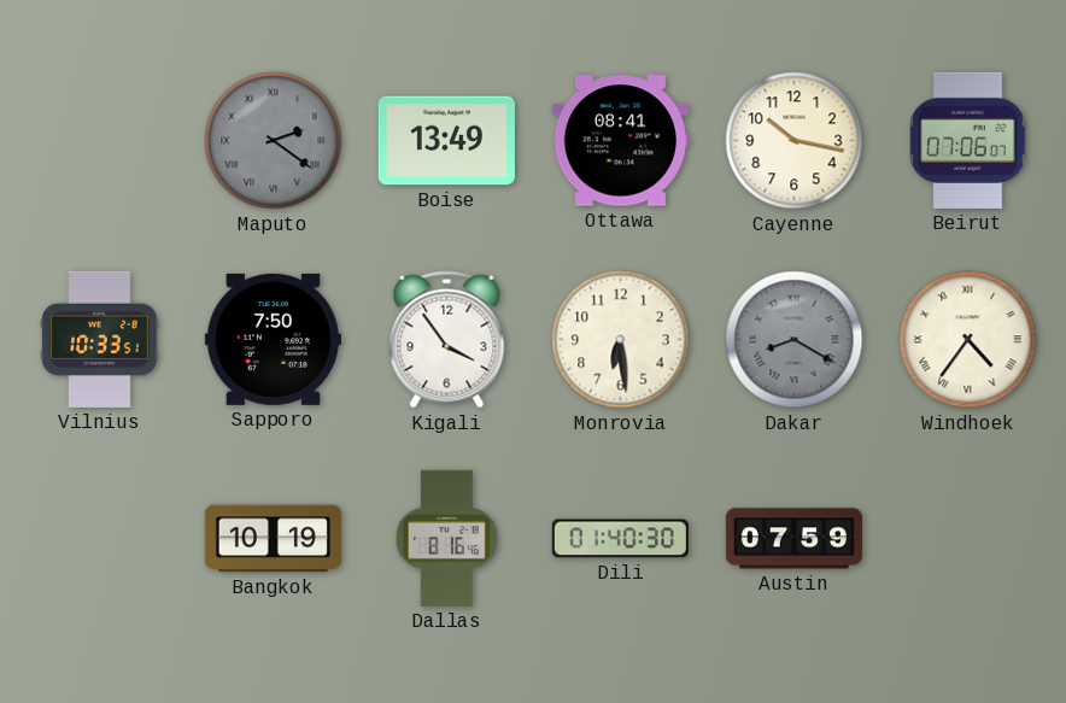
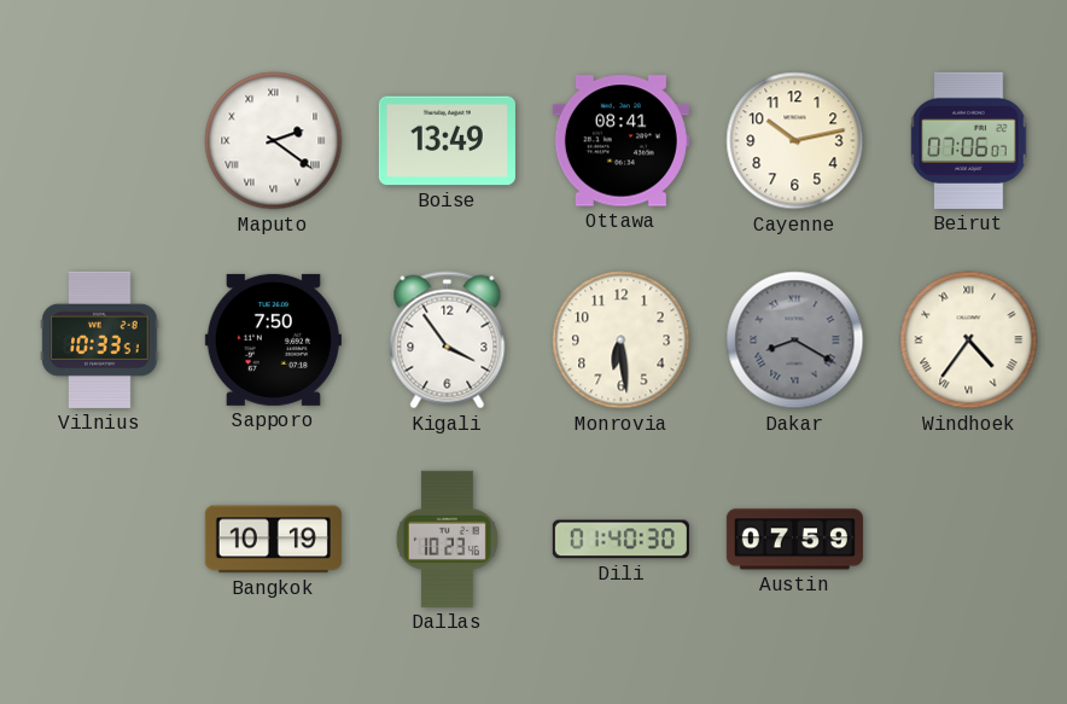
Maputo dial: grey -> white (274, 141)
Cayenne: 10:17 -> 10:13 (795, 141)
Dallas: 8:16 -> 10:23 (447, 539)
